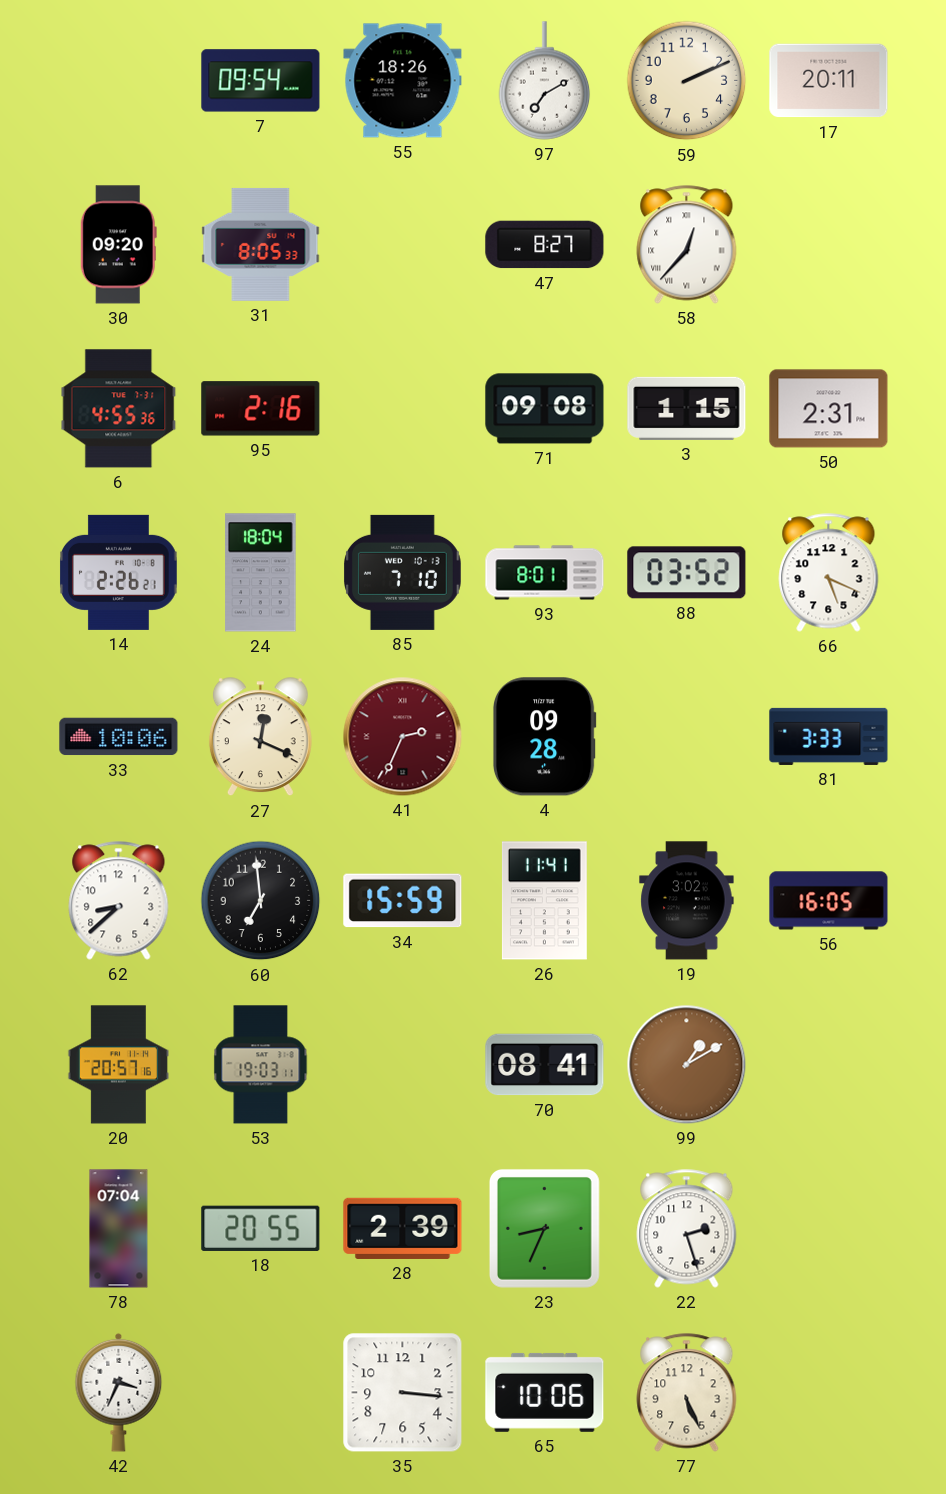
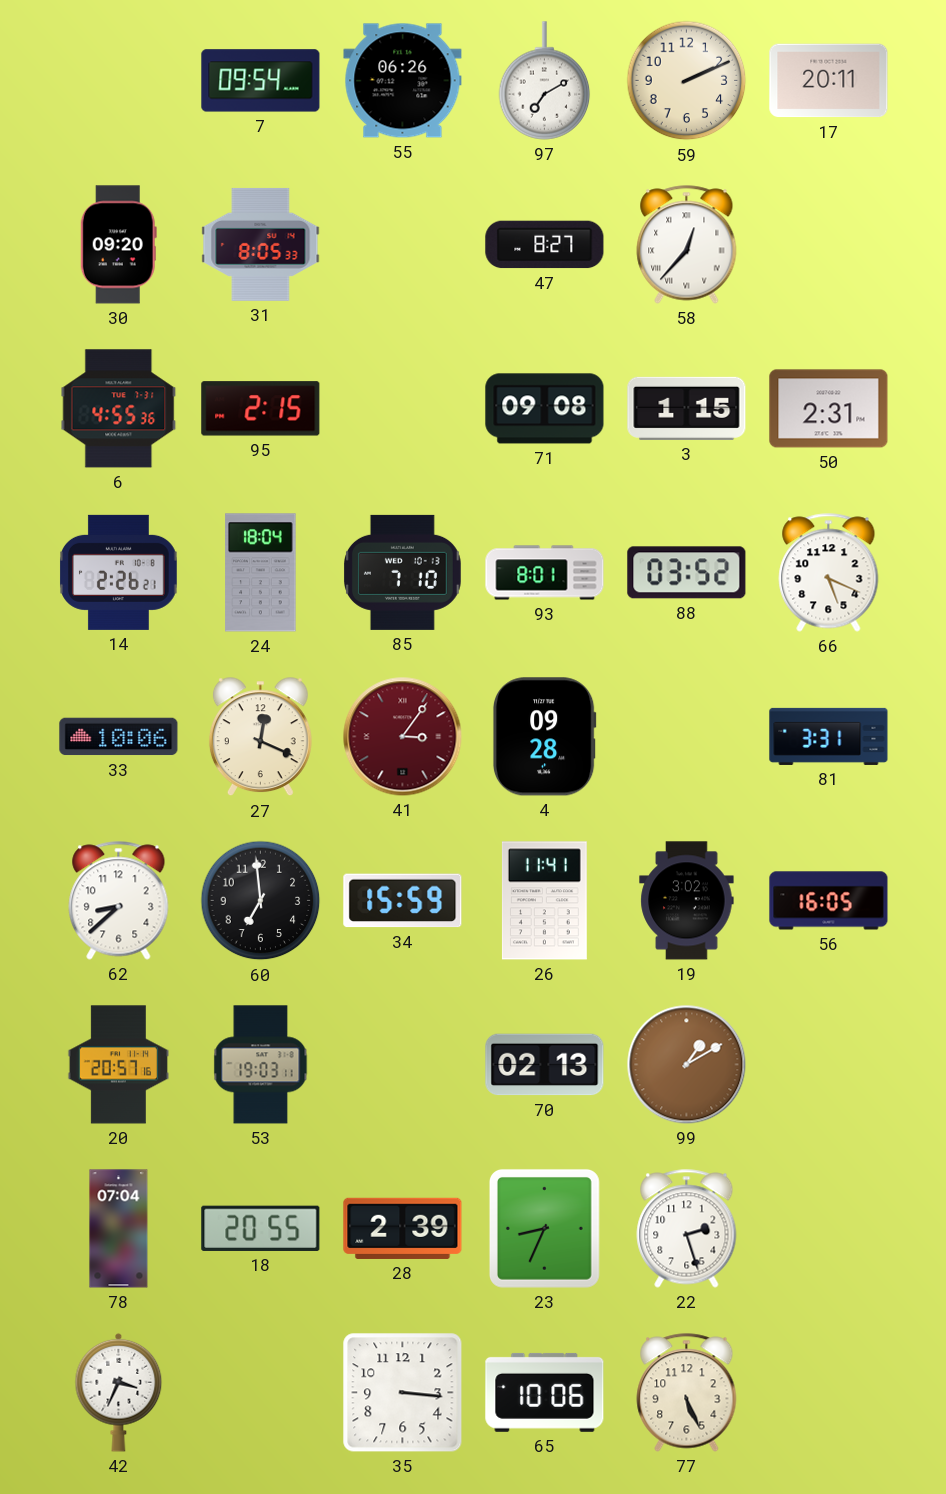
55: 18:26 -> 06:26 (403, 81)
95: 2:16 -> 2:15 (261, 409)
41: 2:34 -> 3:06 (403, 737)
81: 3:33 -> 3:31 (829, 736)
70: 08:41 -> 02:13 (545, 1065)
